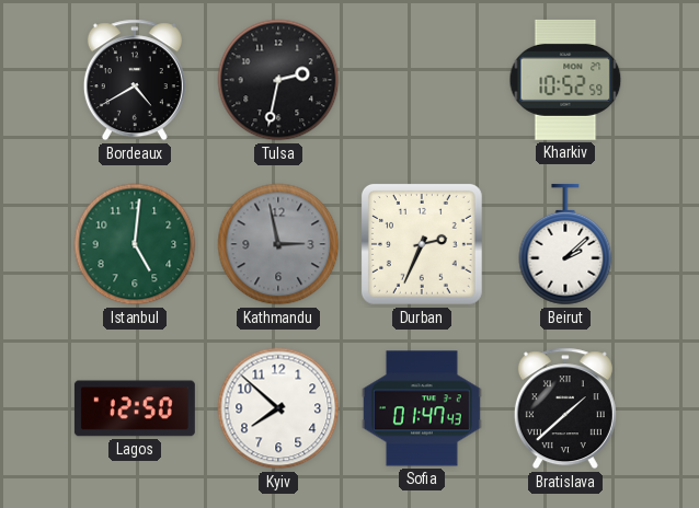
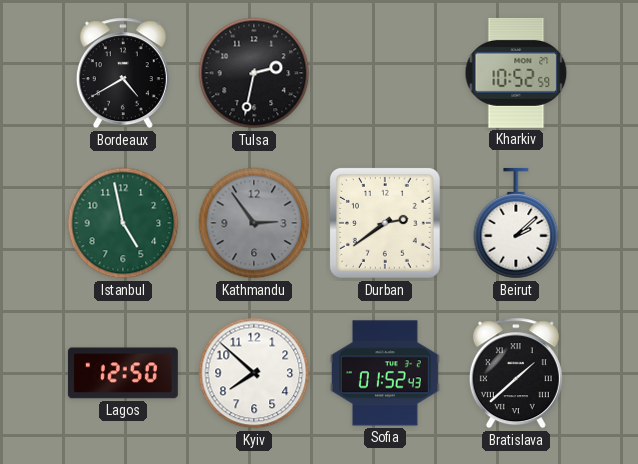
Istanbul: 5:01 -> 4:58 (123, 223)
Kathmandu: 2:58 -> 2:54 (254, 223)
Durban: 2:34 -> 2:39 (385, 223)
Sofia: 01:47 -> 01:52 (385, 373)
